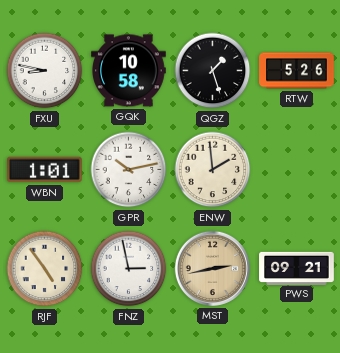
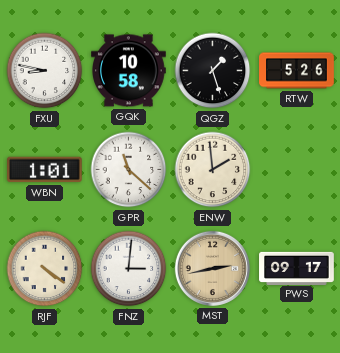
GPR: 10:13 -> 11:22 (129, 170)
RJF: 4:54 -> 4:21 (45, 269)
FNZ: 2:58 -> 3:01 (129, 269)
PWS: 09:21 -> 09:17 (297, 268)
